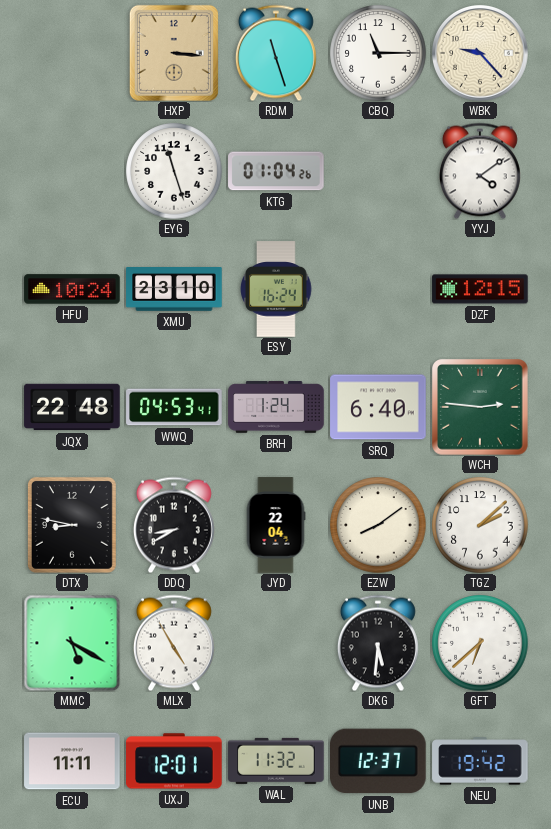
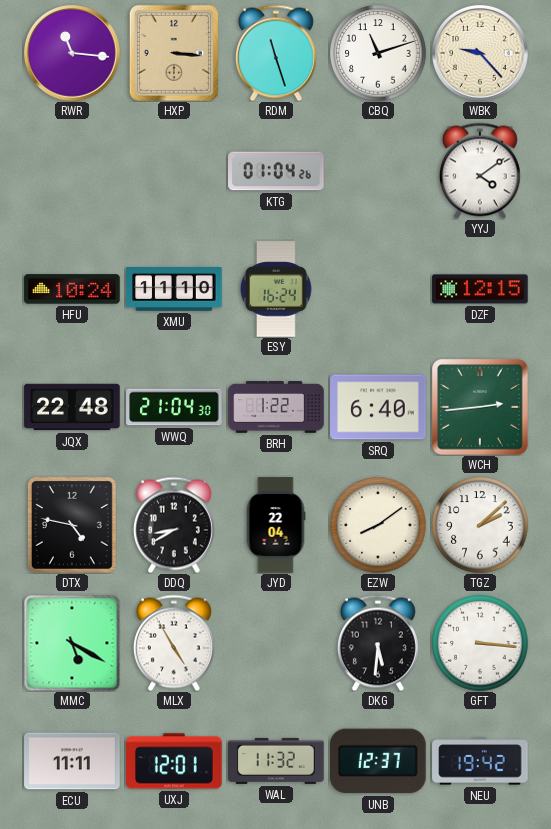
RWR: none -> 11:16 (73, 54)
CBQ: 11:15 -> 11:12 (378, 53)
EYG: 11:27 -> none (174, 171)
XMU: 23:10 -> 11:10 (174, 290)
WWQ: 04:53 -> 21:04 (174, 407)
BRH: 1:24 -> 1:22 (276, 407)
WCH: 2:46 -> 2:44 (480, 407)
DTX: 8:47 -> 4:47 (72, 525)
GFT: 6:38 -> 3:16 (480, 643)
